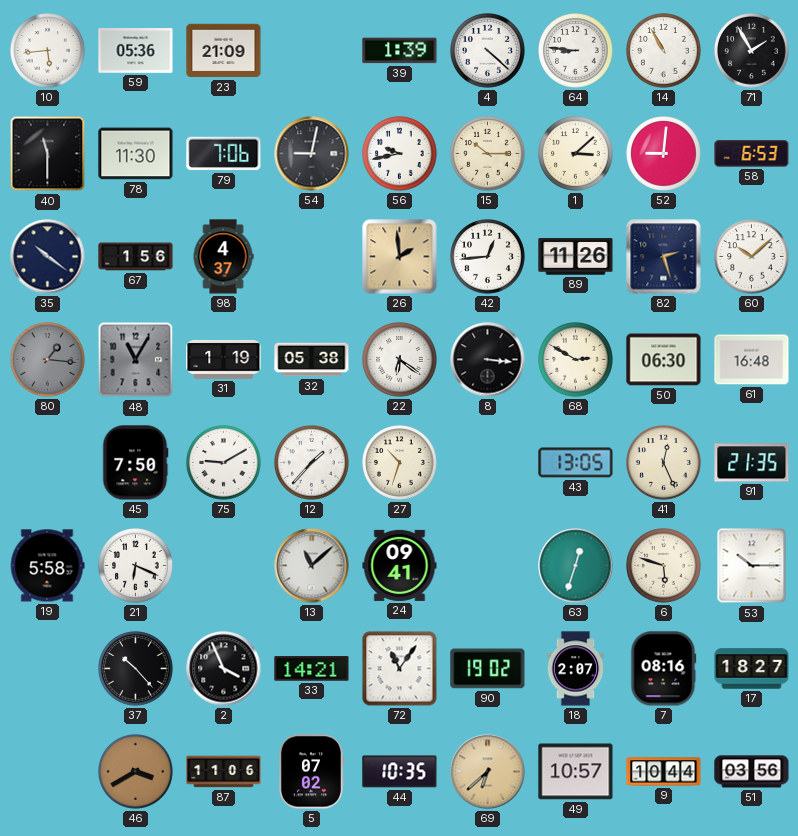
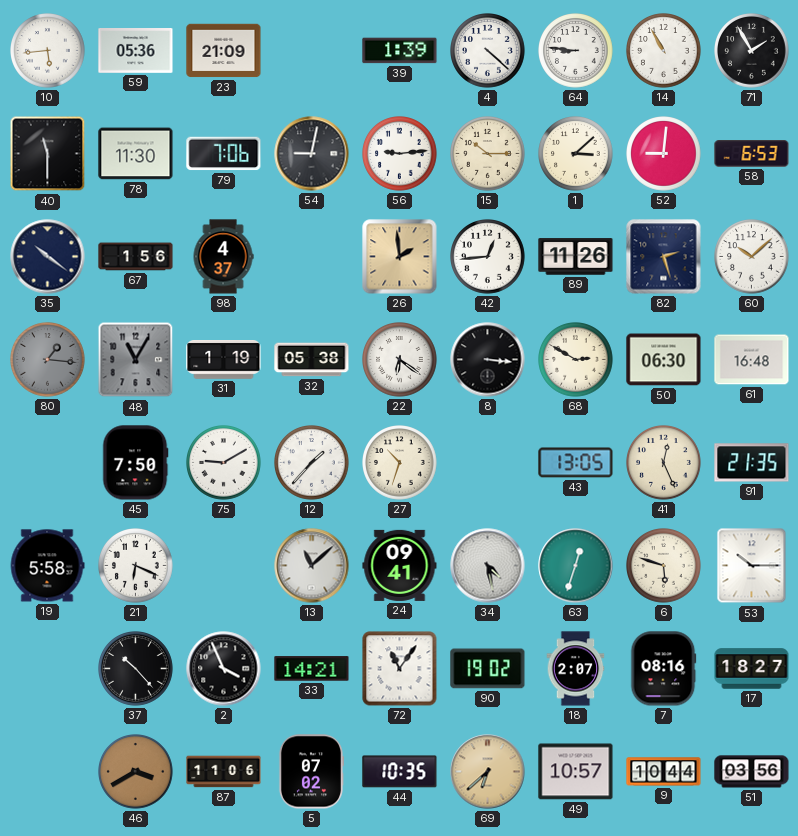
56: 9:43 -> 9:14 (400, 154)
34: none -> 4:28 (488, 566)
